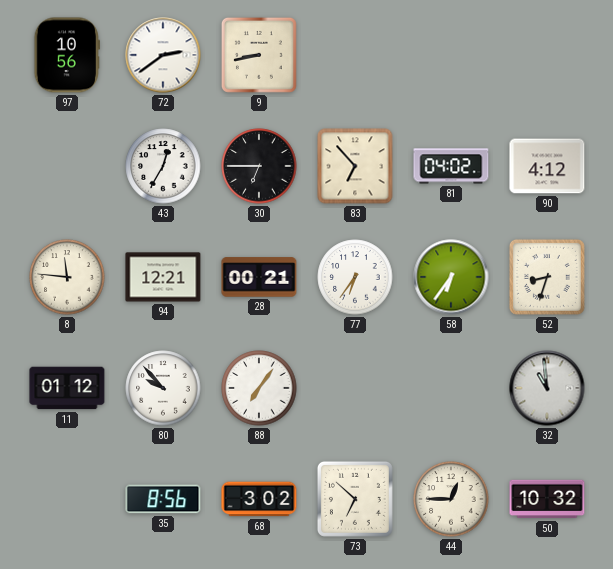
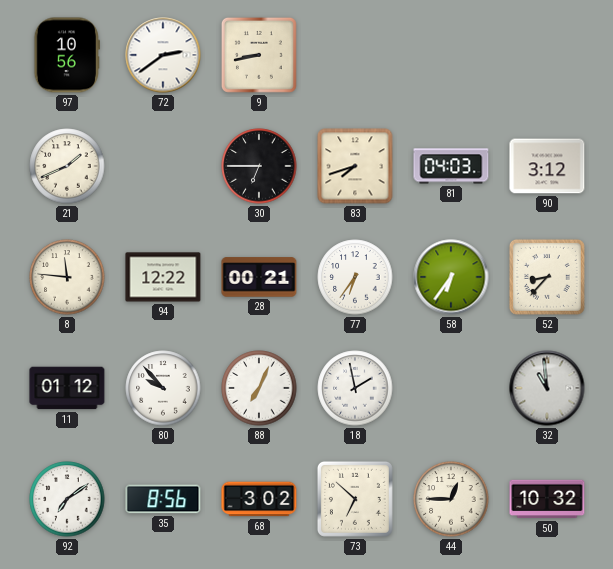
21: none -> 1:41 (67, 166)
43: 12:35 -> none (163, 166)
83: 6:53 -> 7:42 (355, 166)
81: 04:02 -> 04:03 (451, 166)
90: 4:12 -> 3:12 (547, 166)
94: 12:21 -> 12:22 (163, 277)
52: 8:33 -> 8:37 (547, 277)
88: 7:06 -> 7:04 (259, 388)
18: none -> 1:58 (355, 388)
92: none -> 7:09 (67, 499)
